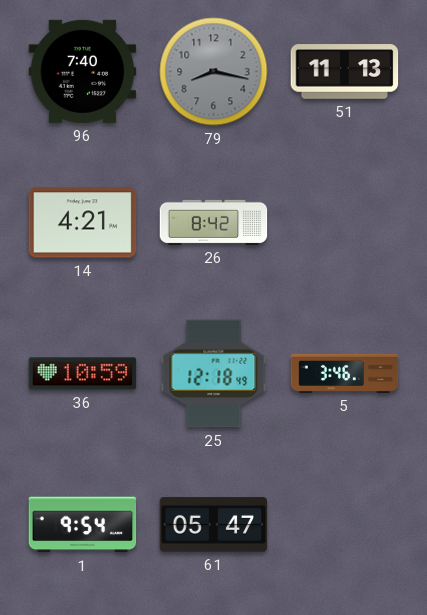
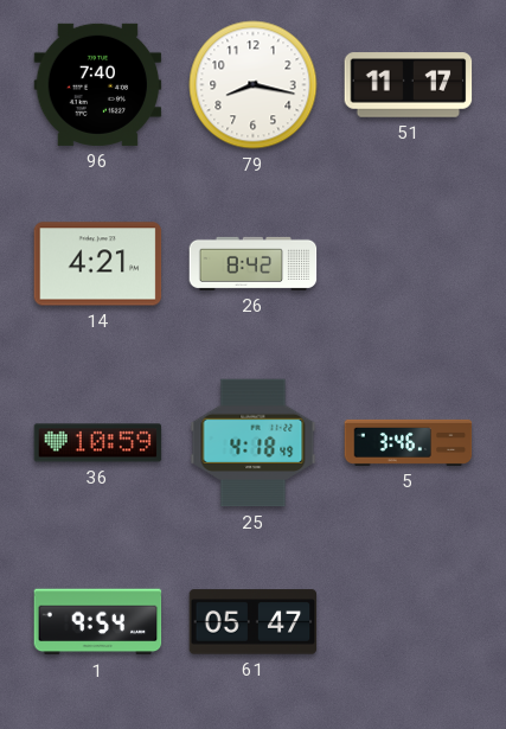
79 dial: grey -> white (254, 85)
51: 11:13 -> 11:17 (409, 85)
25: 12:18 -> 4:18 (254, 443)
